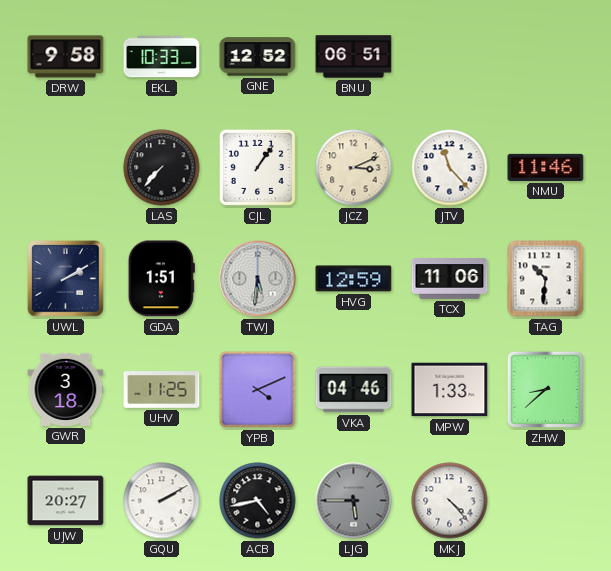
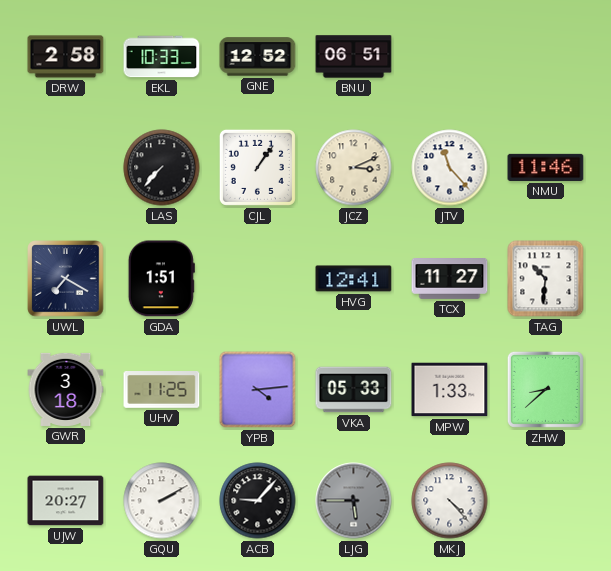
DRW: 9:58 -> 2:58 (66, 57)
UWL: 2:10 -> 7:20 (66, 279)
TWJ: 5:31 -> none (258, 279)
HVG: 12:59 -> 12:41 (354, 279)
TCX: 11:06 -> 11:27 (450, 279)
YPB: 4:11 -> 4:14 (258, 390)
VKA: 04:46 -> 05:33 (354, 390)
ACB: 4:43 -> 9:07 (258, 501)
